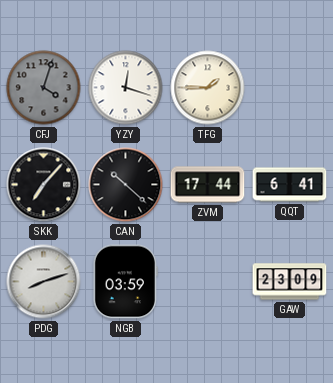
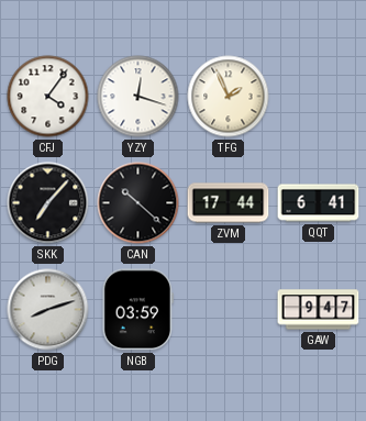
CFJ: 4:03 -> 4:06 (48, 97)
CFJ dial: grey -> white (48, 97)
TFG: 1:45 -> 1:56 (229, 97)
GAW: 23:09 -> 9:47 (319, 310)
